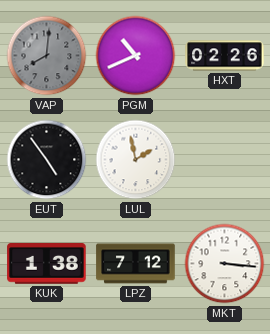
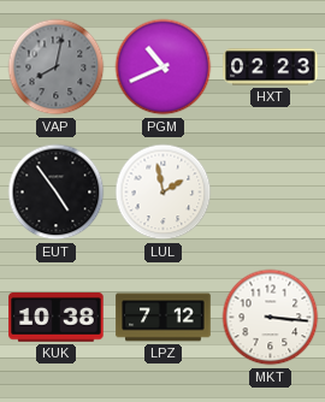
VAP: 8:01 -> 8:02 (57, 67)
HXT: 02:26 -> 02:23 (271, 67)
KUK: 1:38 -> 10:38 (57, 318)
